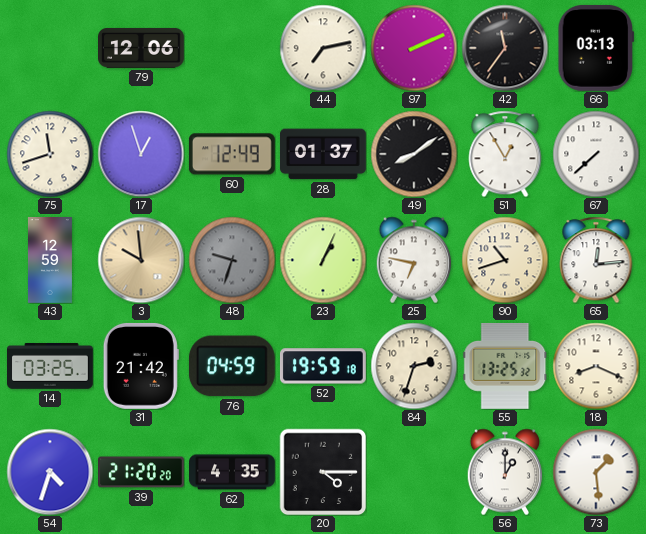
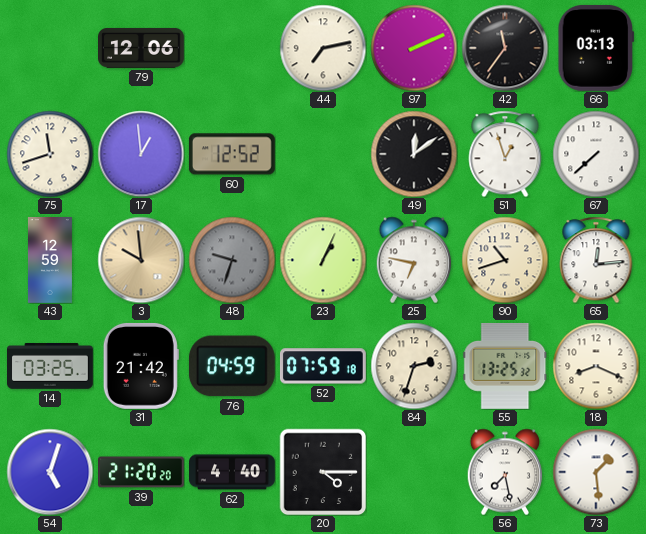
17: 12:57 -> 12:59 (141, 154)
60: 12:49 -> 12:52 (232, 154)
28: 01:37 -> none (324, 154)
49: 8:09 -> 12:09 (414, 154)
51: 12:55 -> 12:57 (505, 154)
52: 19:59 -> 07:59 (323, 366)
54: 4:33 -> 5:03 (50, 472)
62: 4:35 -> 4:40 (233, 472)
56: 1:00 -> 7:28 (505, 472)
